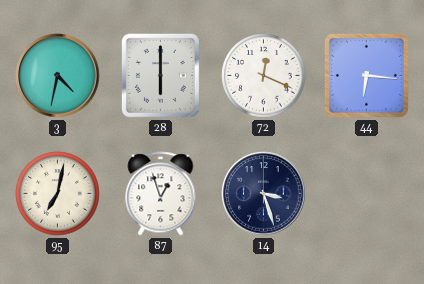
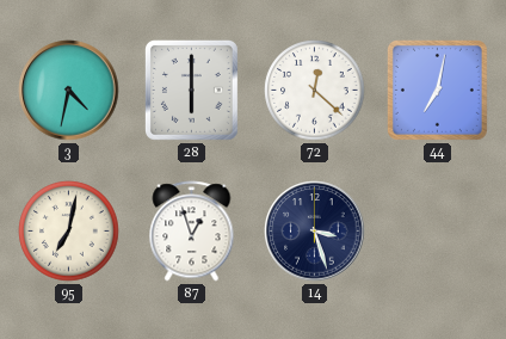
72: 12:19 -> 12:22 (315, 91)
44: 6:16 -> 7:02 (437, 90)
